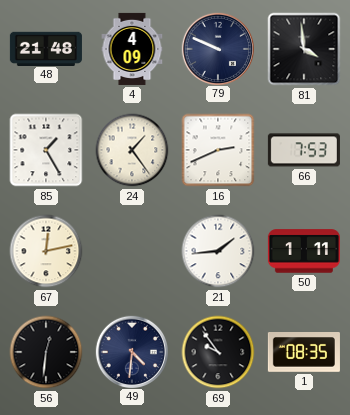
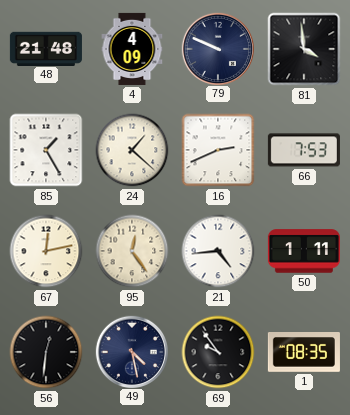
24: 1:24 -> 1:22 (132, 150)
95: none -> 12:24 (132, 251)
21: 1:44 -> 4:44 (218, 251)
49: 4:31 -> 4:28 (131, 351)
